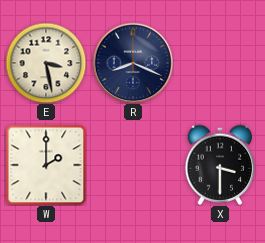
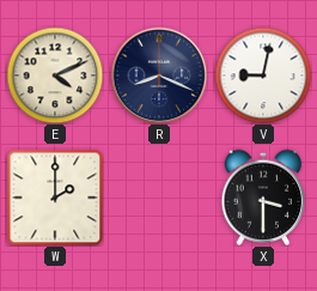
E: 3:28 -> 4:11 (55, 75)
V: none -> 9:02 (263, 75)
